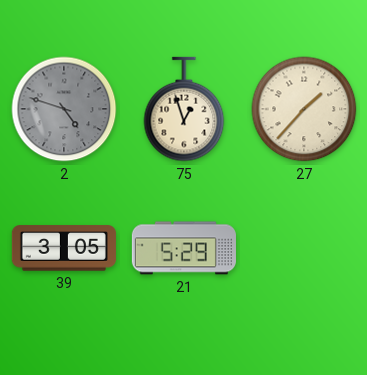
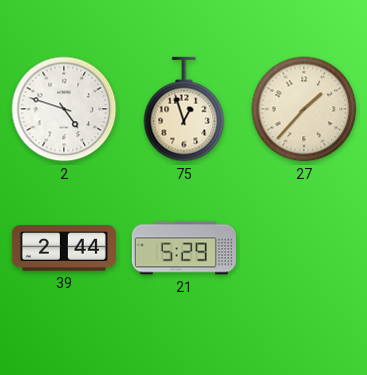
2 dial: grey -> white (64, 109)
39: 3:05 -> 2:44 (64, 248)
